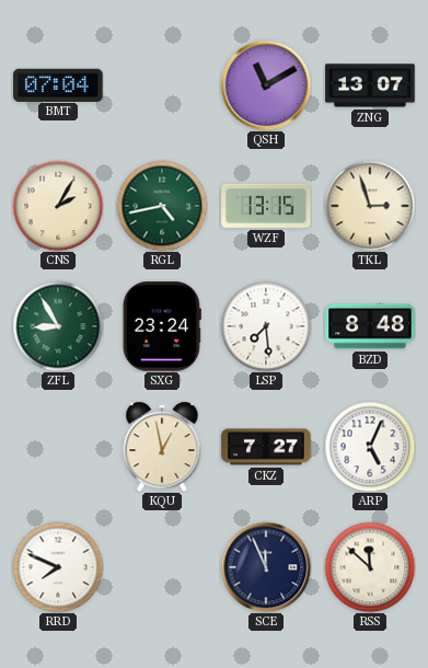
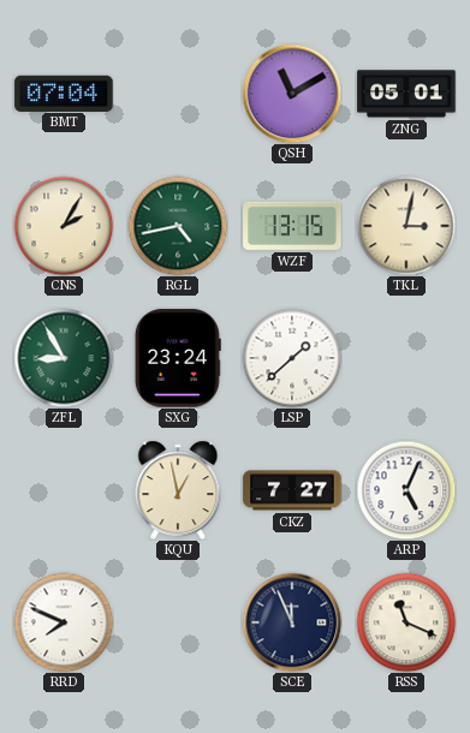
ZNG: 13:07 -> 05:01 (406, 94)
TKL: 2:57 -> 3:02 (406, 226)
LSP: 7:29 -> 1:38 (292, 358)
BZD: 8:48 -> none (370, 326)
RSS: 11:52 -> 11:19 (406, 622)
